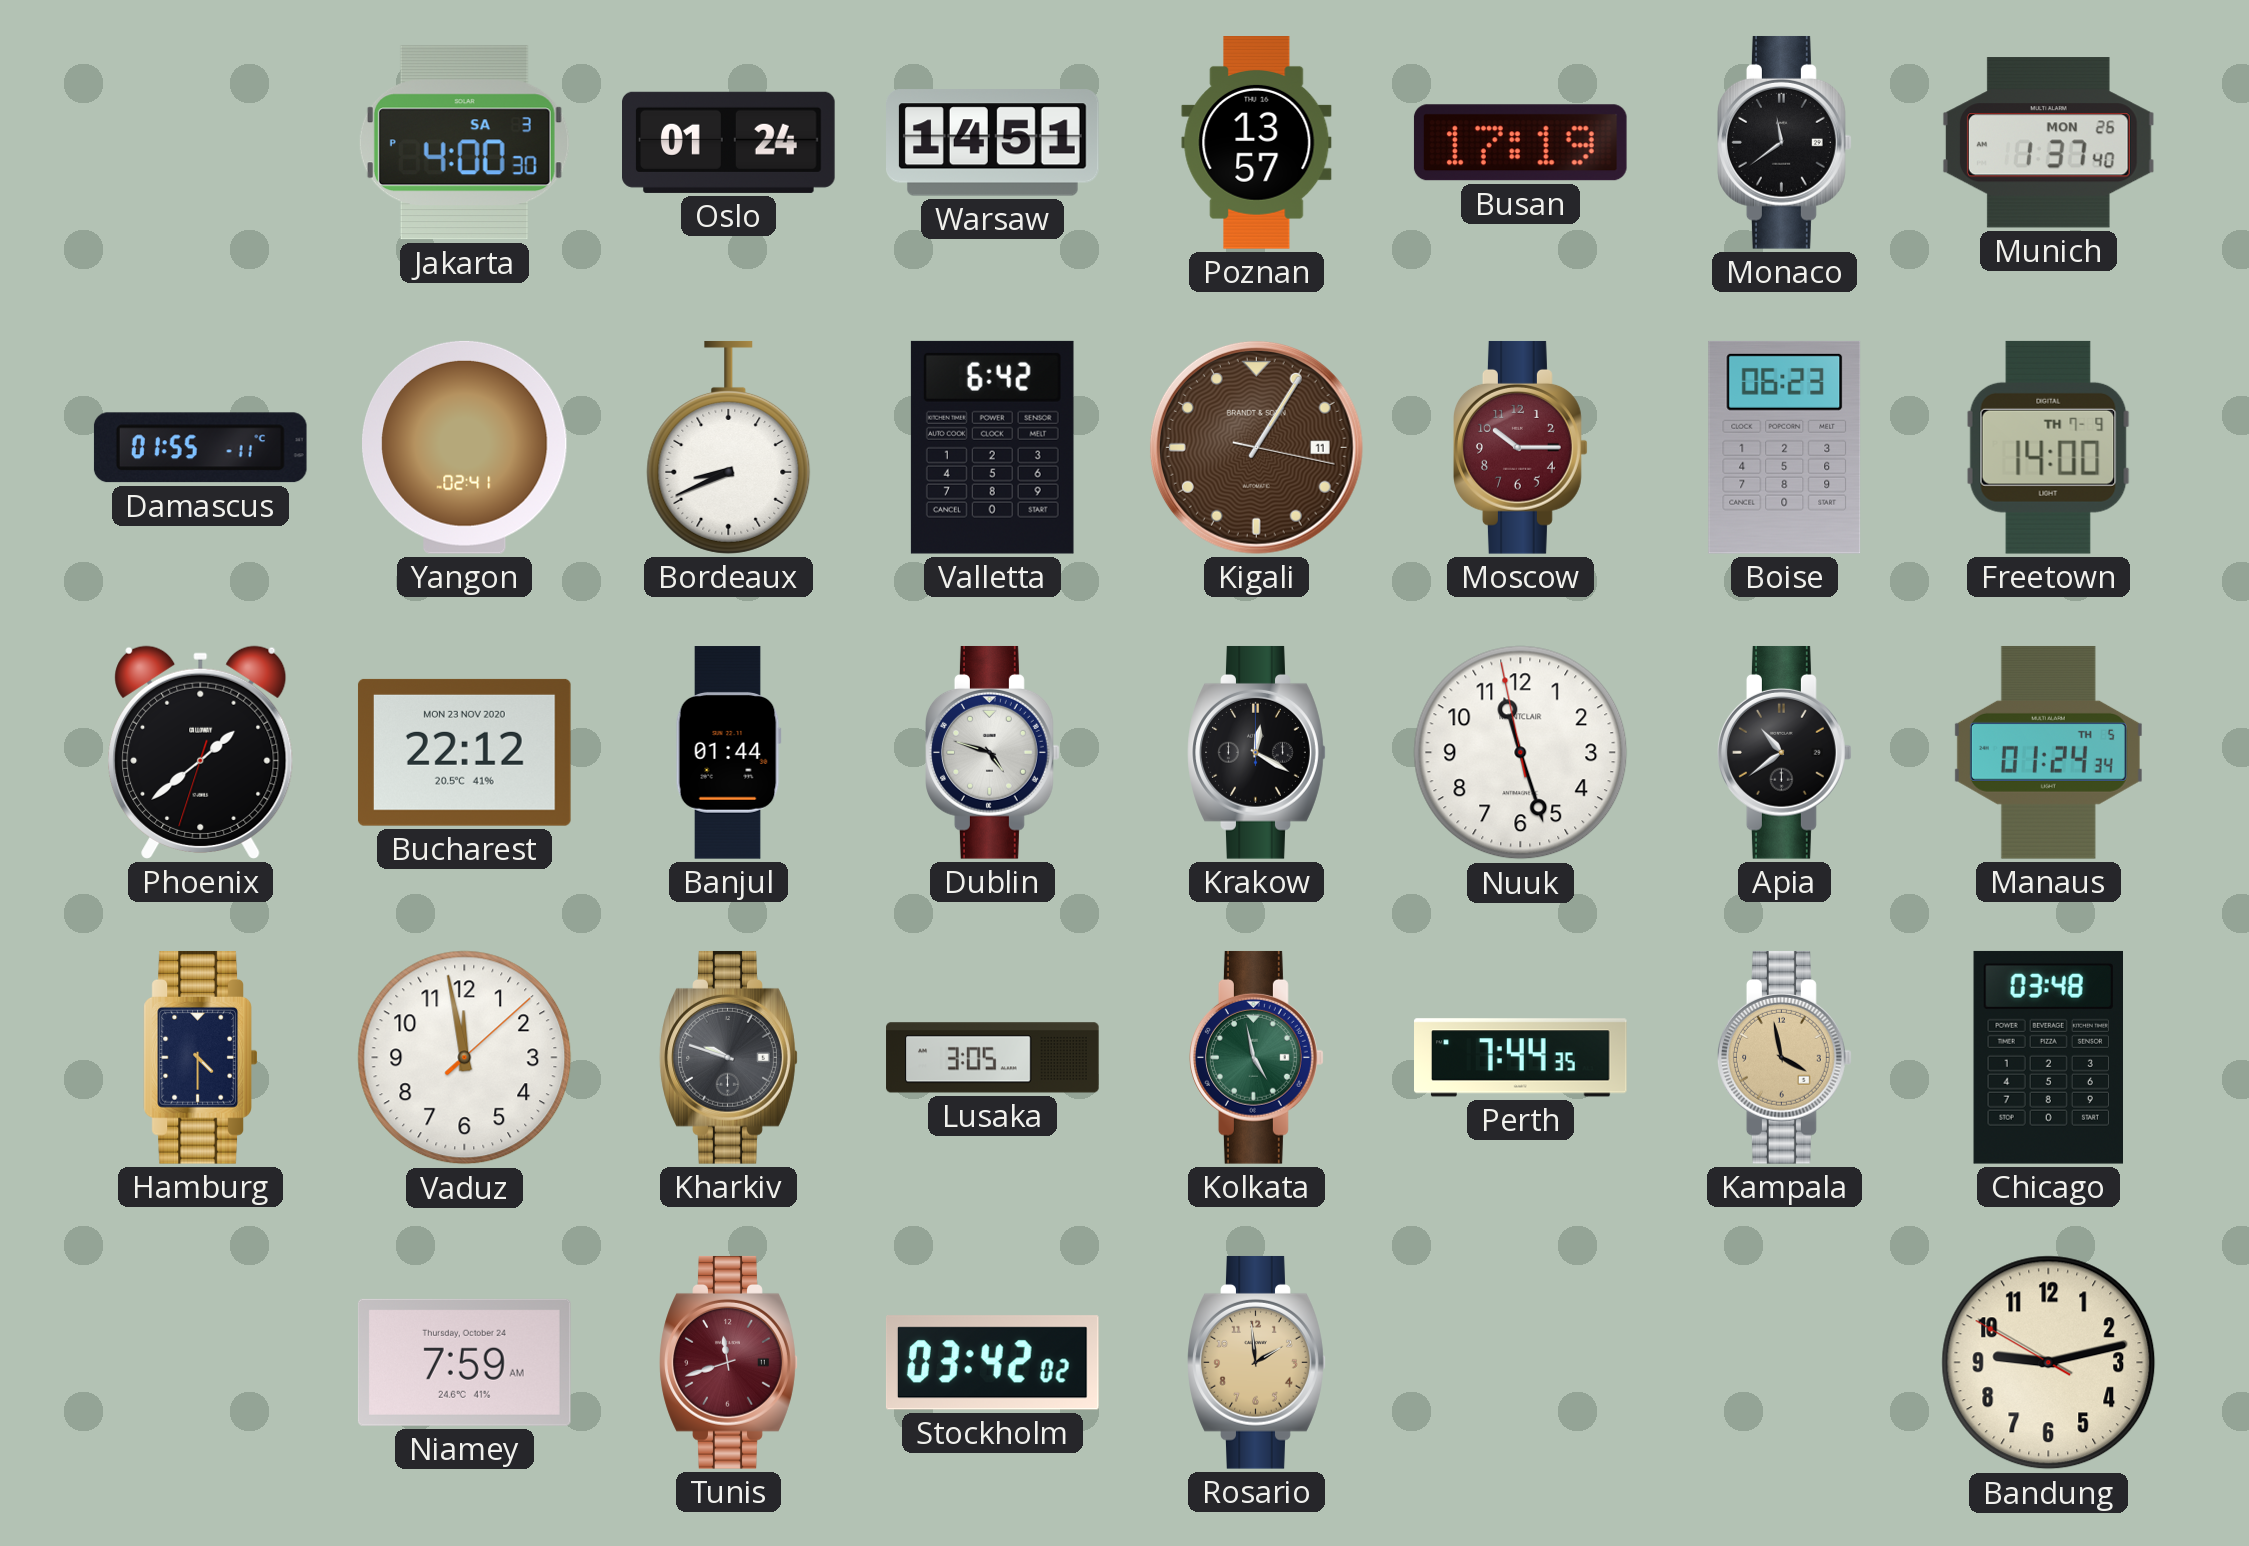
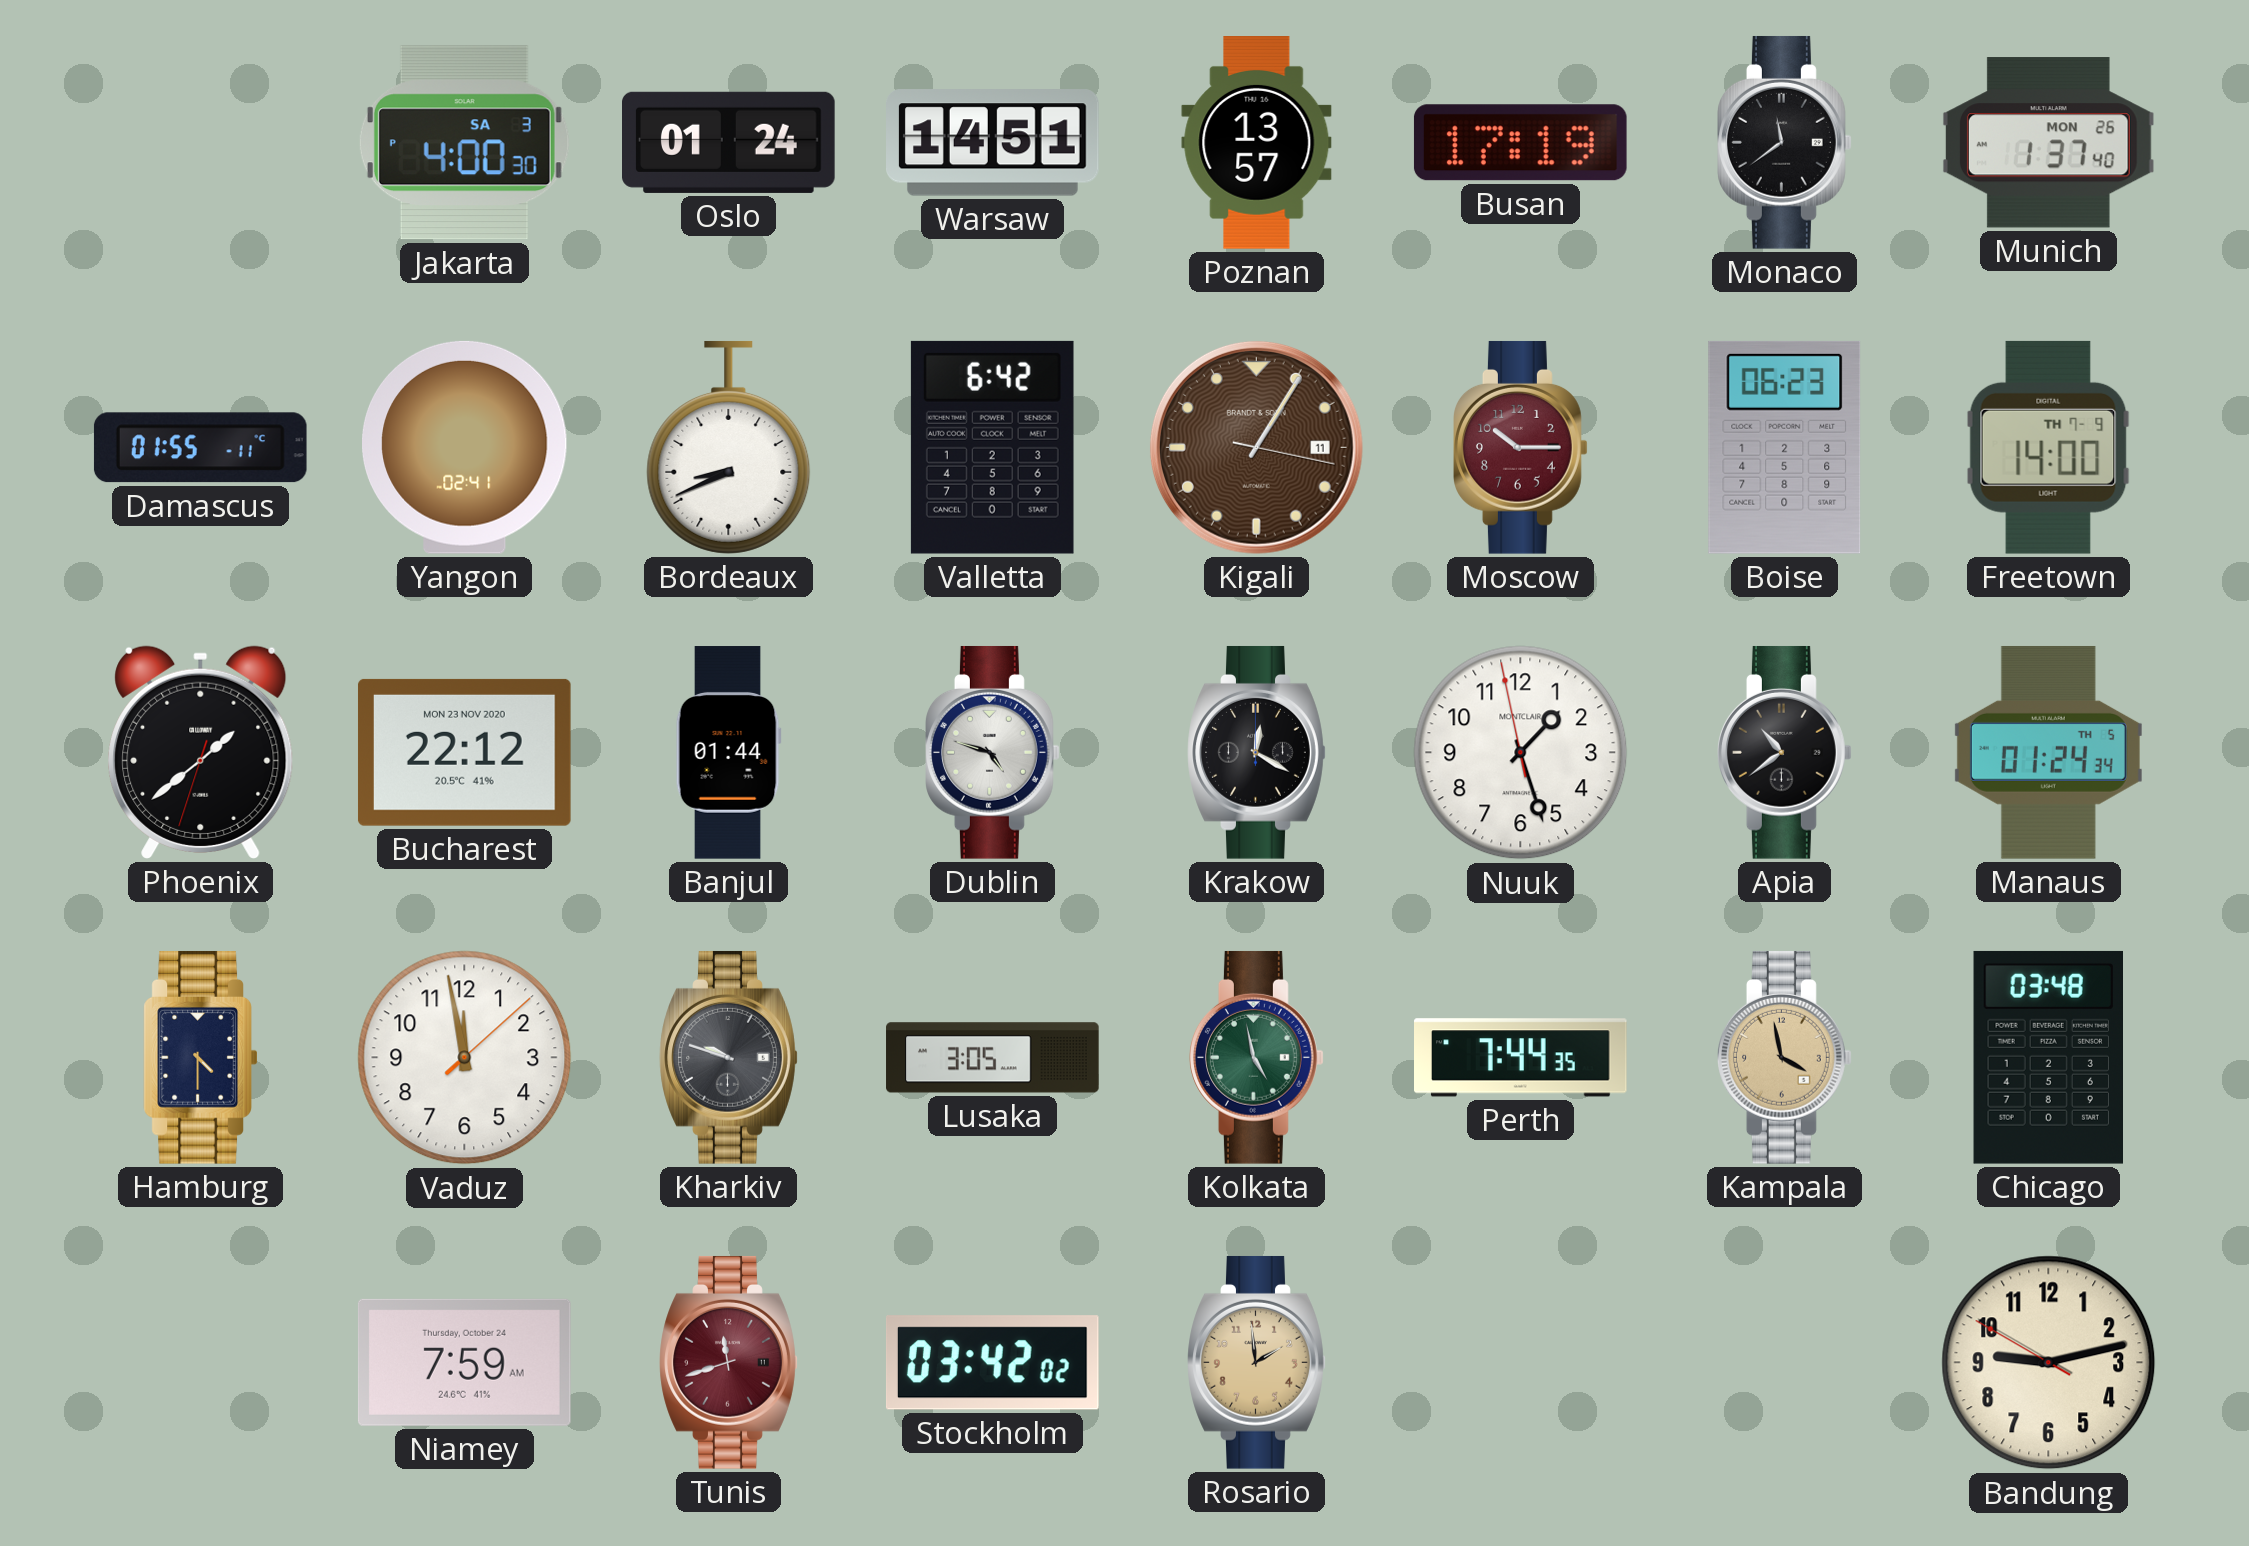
Nuuk: 11:26 -> 1:26 (1521, 753)
